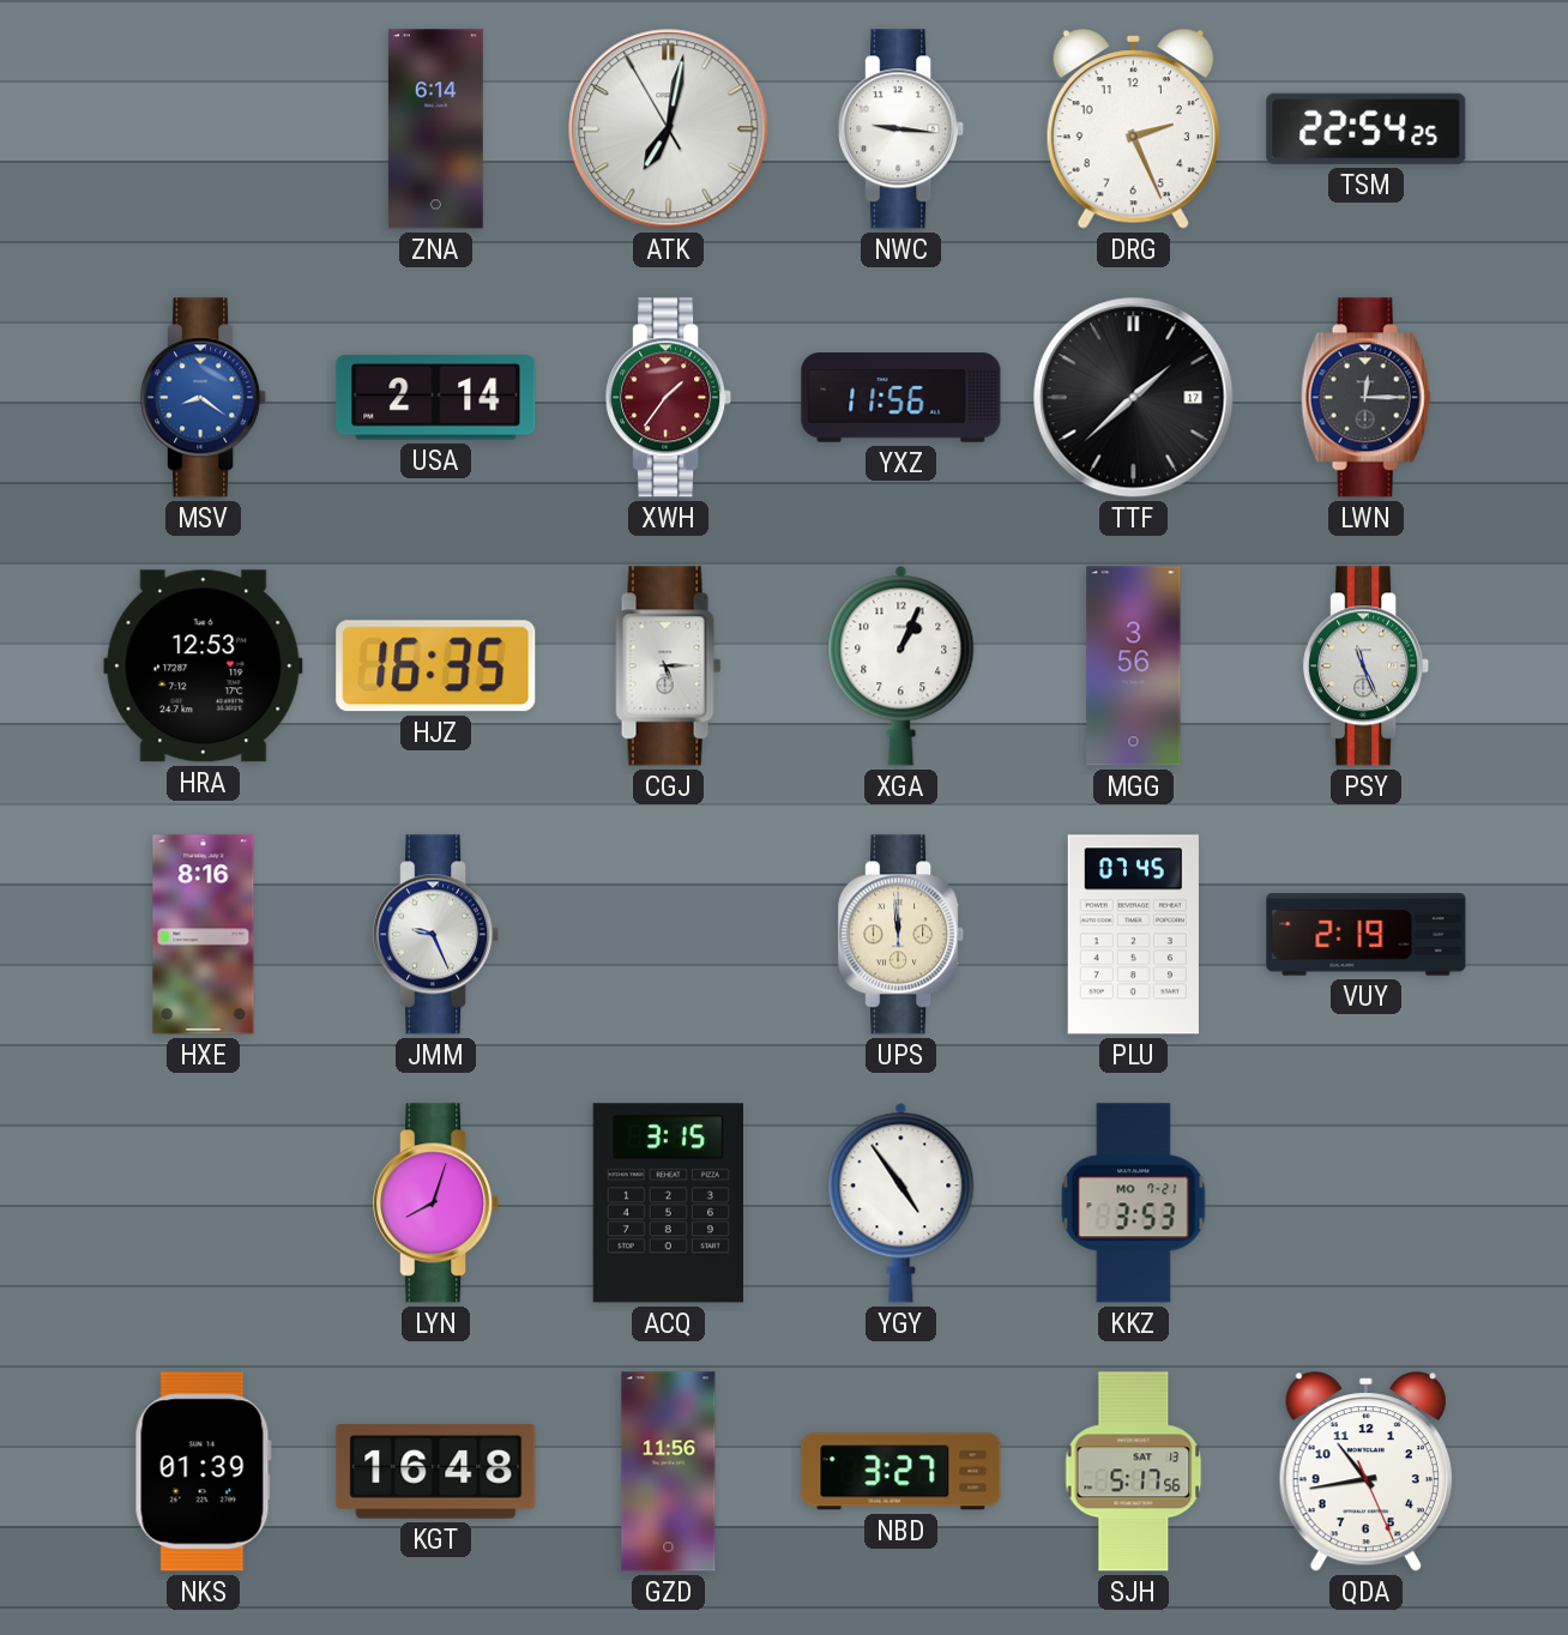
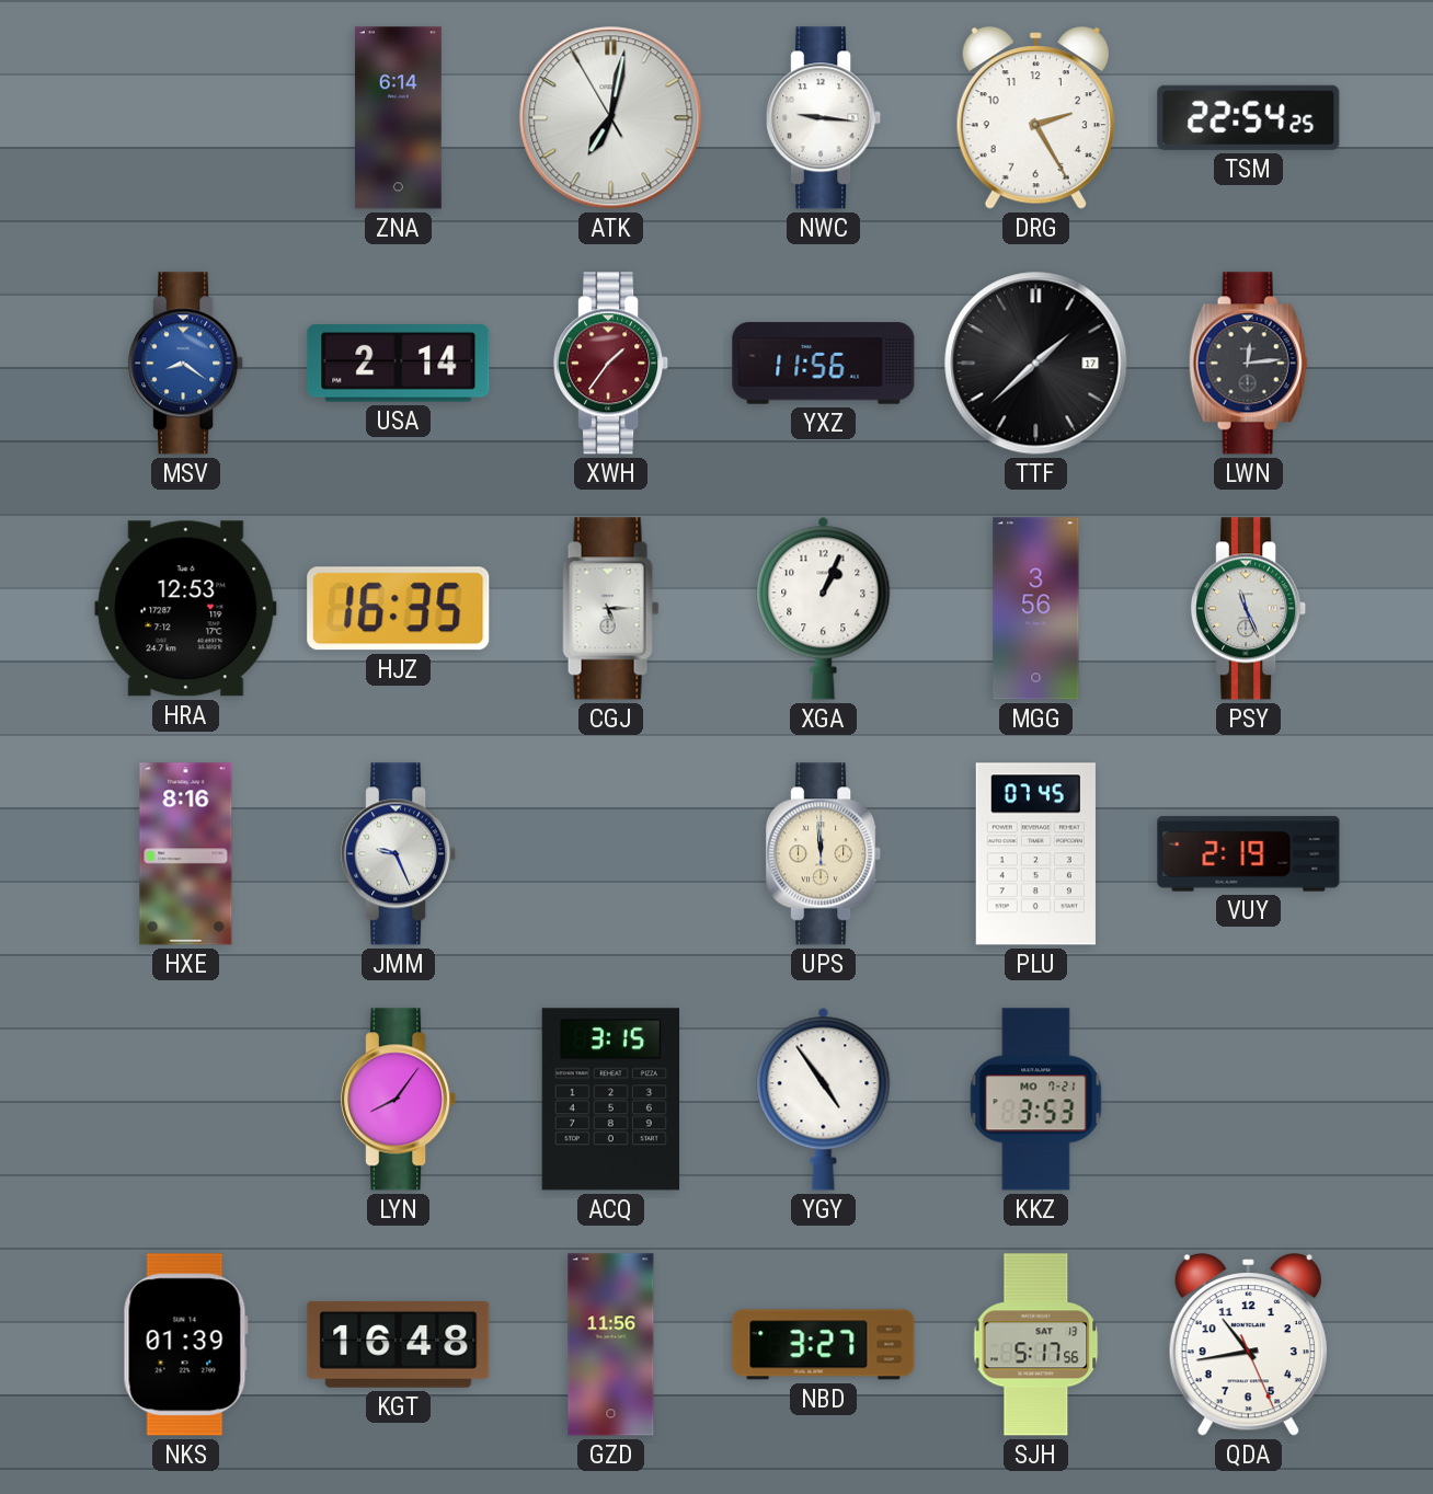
DRG: 2:26 -> 2:25 (1035, 118)
LWN: 12:15 -> 12:14 (1248, 364)
LYN: 8:03 -> 8:06 (399, 1100)
